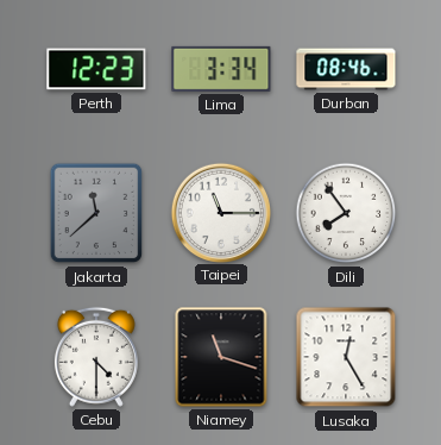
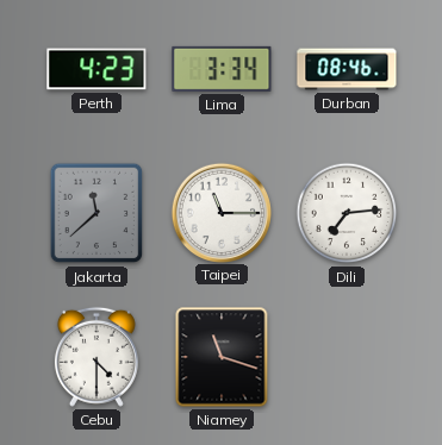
Perth: 12:23 -> 4:23 (97, 69)
Dili: 7:54 -> 7:14 (347, 213)
Lusaka: 12:25 -> none (346, 357)
